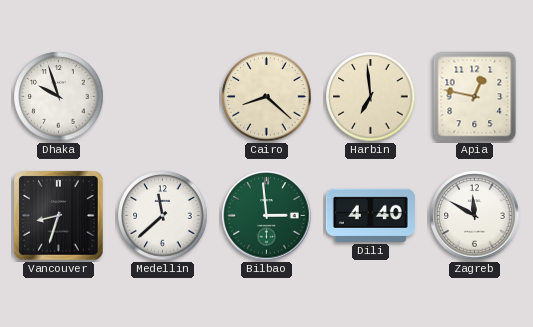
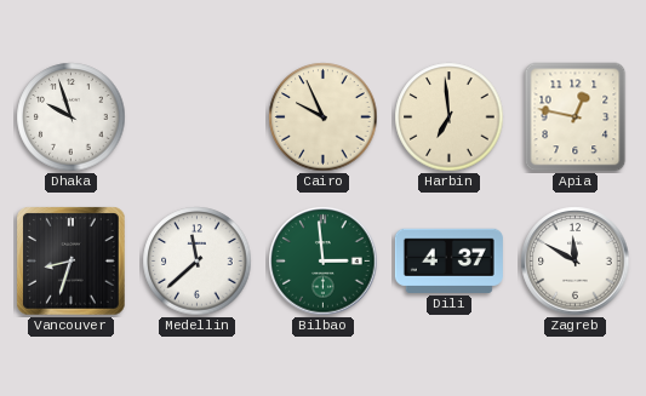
Cairo: 8:22 -> 9:56 (324, 117)
Dili: 4:40 -> 4:37 (448, 260)
